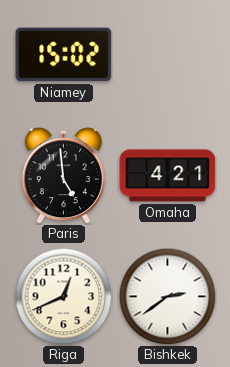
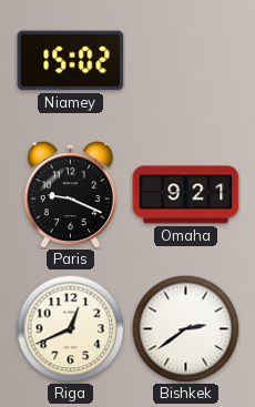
Paris: 4:59 -> 9:19 (70, 195)
Omaha: 4:21 -> 9:21 (186, 195)
